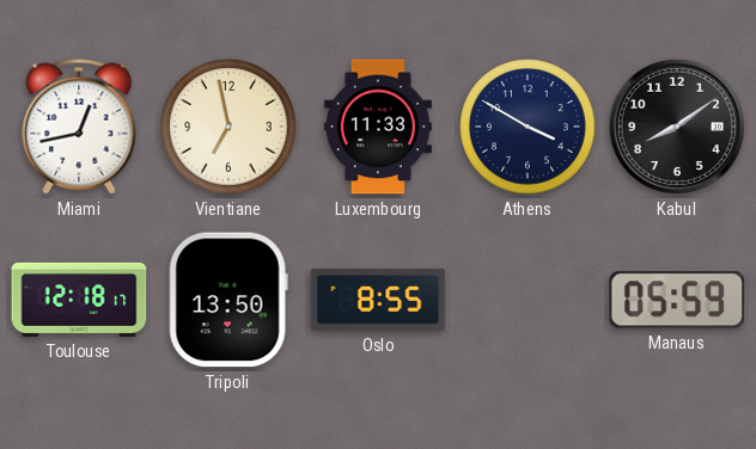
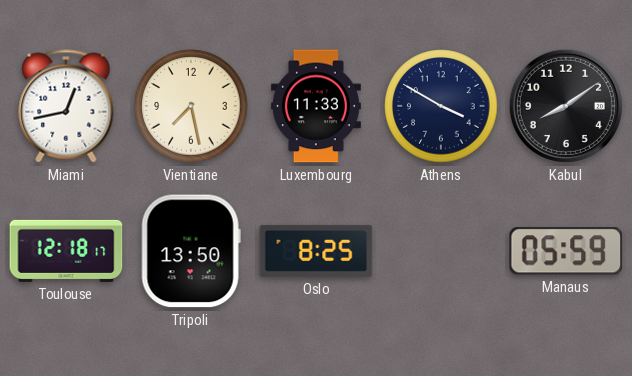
Vientiane: 6:58 -> 7:28 (191, 106)
Oslo: 8:55 -> 8:25 (316, 251)
